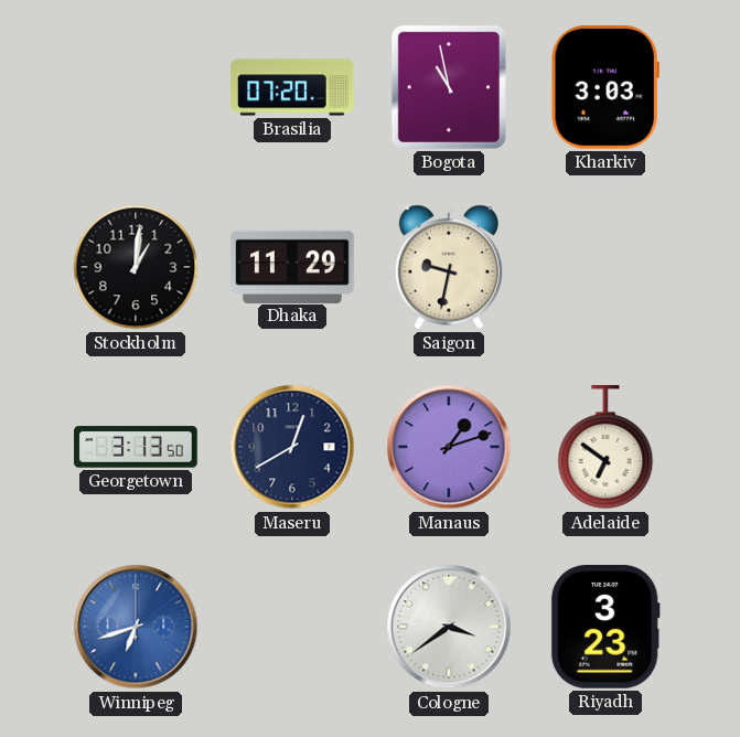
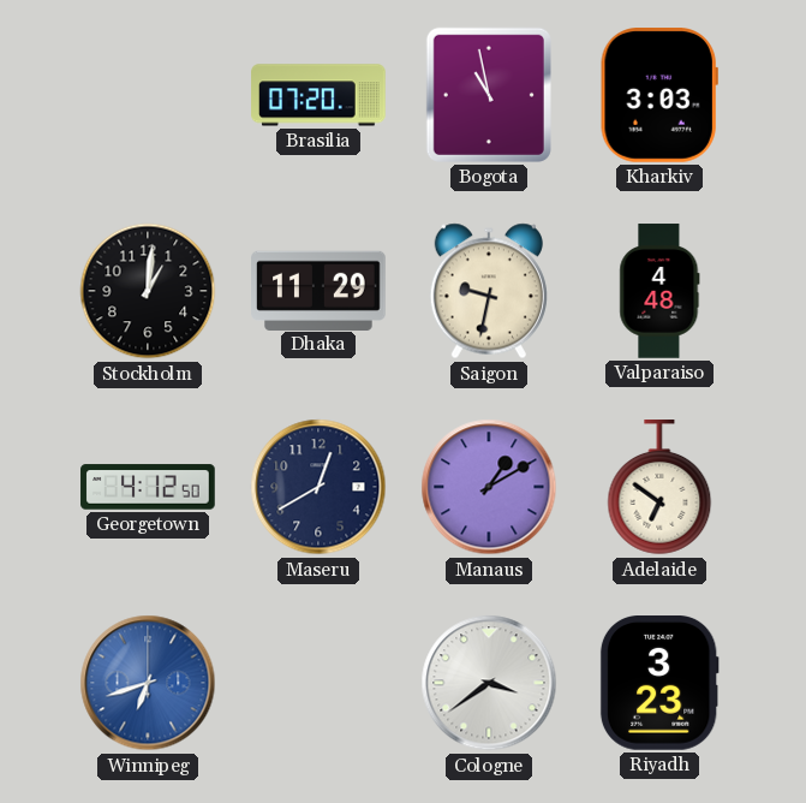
Valparaiso: none -> 4:48 (659, 291)
Georgetown: 3:13 -> 4:12 (148, 487)
Manaus: 1:12 -> 1:10 (489, 487)
